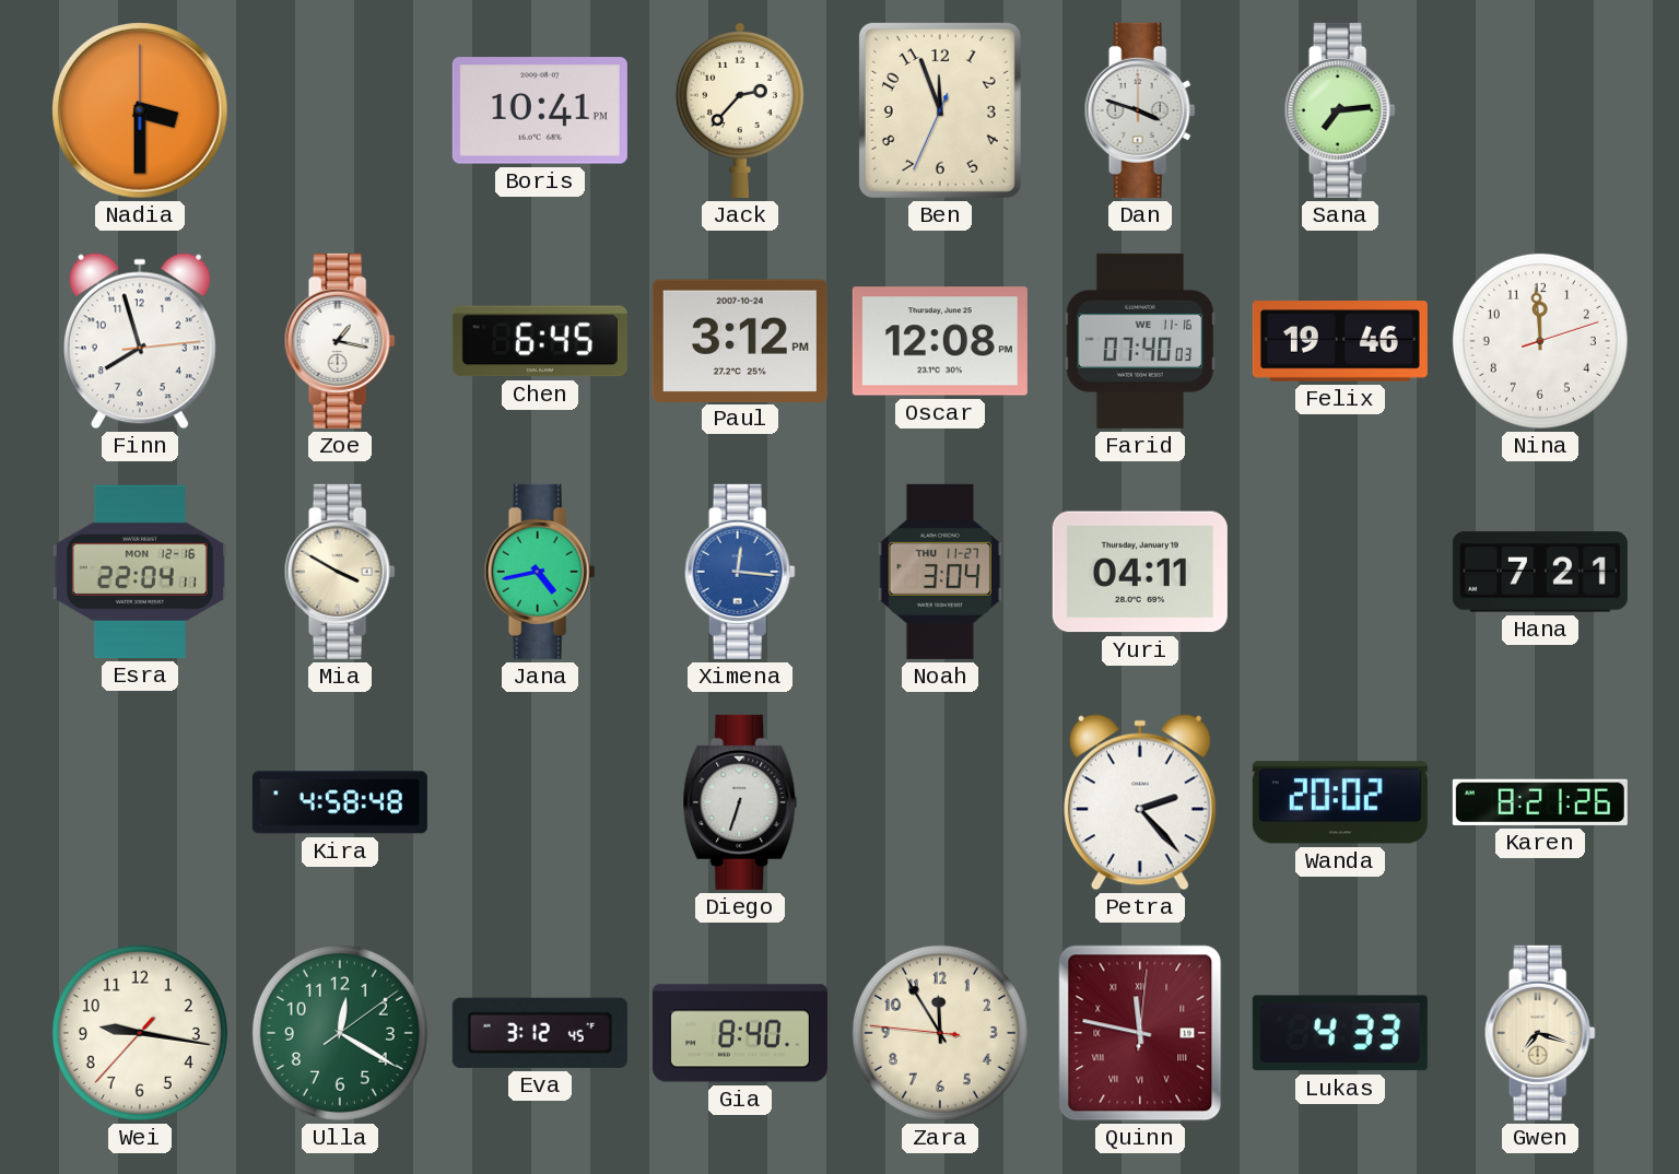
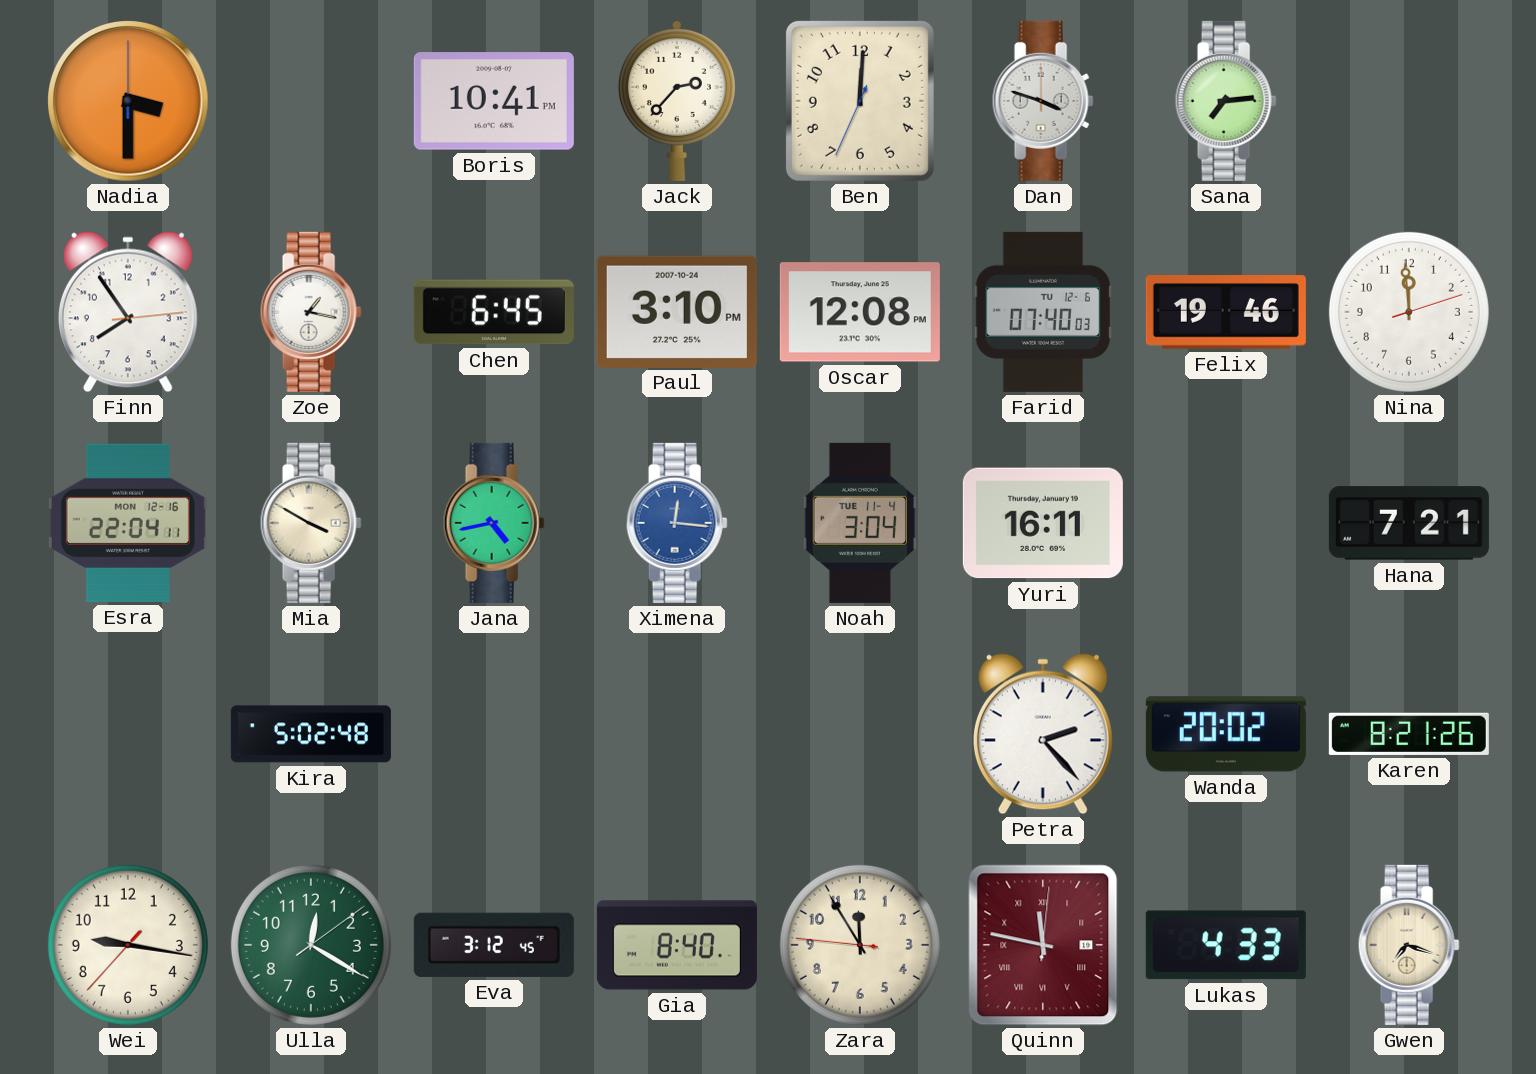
Ben: 11:56 -> 12:00 (860, 101)
Finn: 7:57 -> 7:54 (128, 312)
Paul: 3:12 -> 3:10 (677, 311)
Farid date: WE 11-16 -> TU 12-6 (1042, 312)
Noah date: THU 11-27 -> TUE 11-4 (860, 523)
Yuri: 04:11 -> 16:11 (1043, 523)
Kira: 4:58 -> 5:02 (311, 734)
Diego: 6:33 -> none (740, 802)
